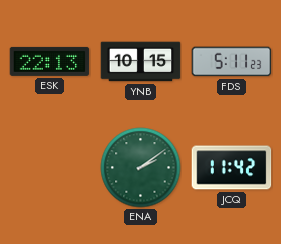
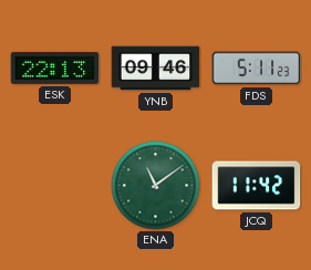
YNB: 10:15 -> 09:46 (156, 69)
ENA: 2:09 -> 11:09 (156, 186)
